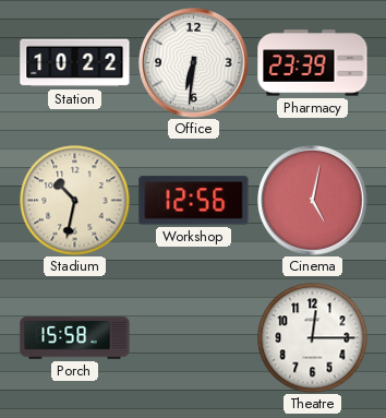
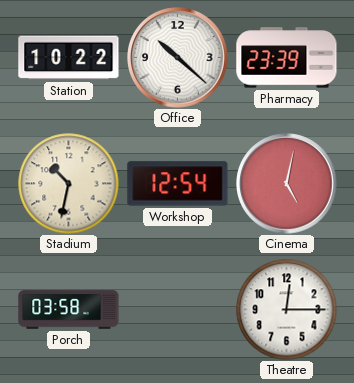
Office: 6:31 -> 10:22 (178, 58)
Workshop: 12:56 -> 12:54 (178, 184)
Porch: 15:58 -> 03:58 (69, 310)
